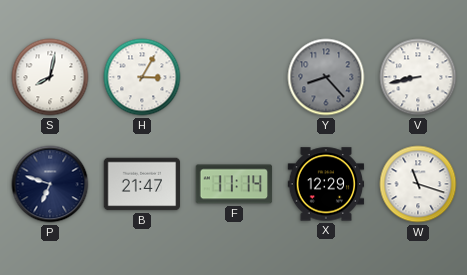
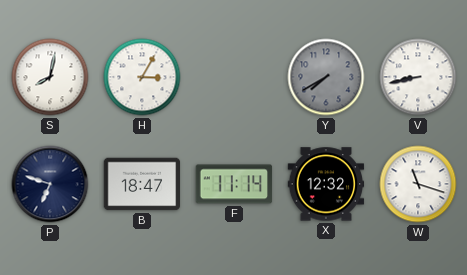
Y: 8:23 -> 7:40 (326, 77)
B: 21:47 -> 18:47 (142, 184)
X: 12:29 -> 12:32 (326, 184)
